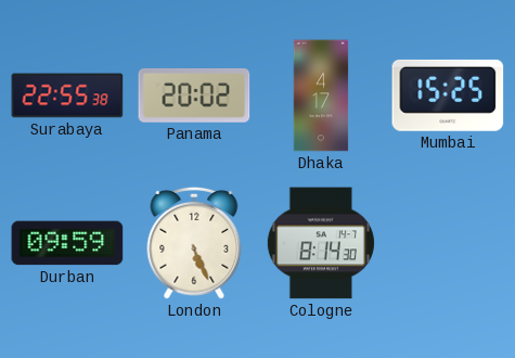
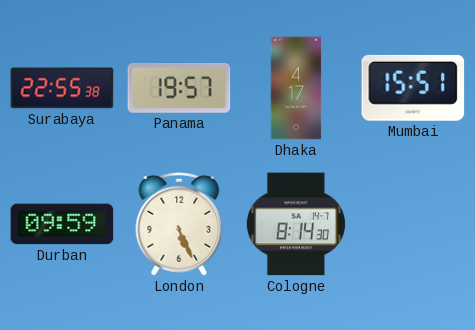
Panama: 20:02 -> 19:57 (179, 89)
Mumbai: 15:25 -> 15:51 (413, 88)
